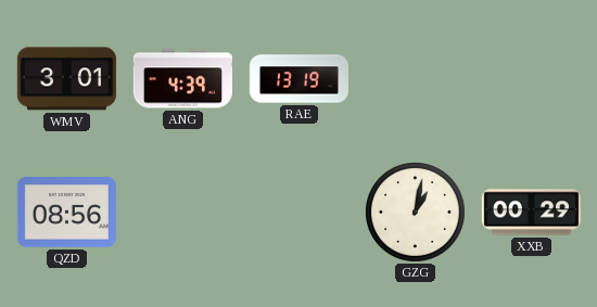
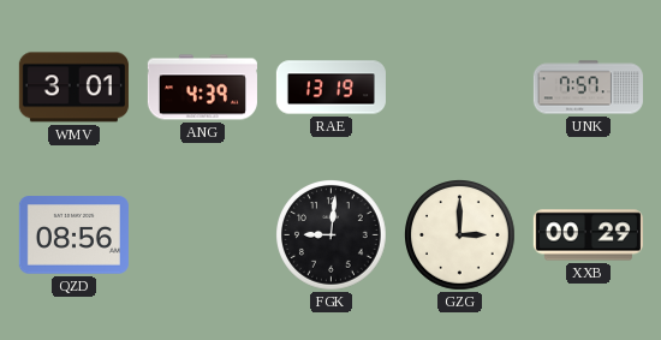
UNK: none -> 7:57 (588, 88)
FGK: none -> 9:01 (332, 235)
GZG: 1:02 -> 3:00 (460, 235)
